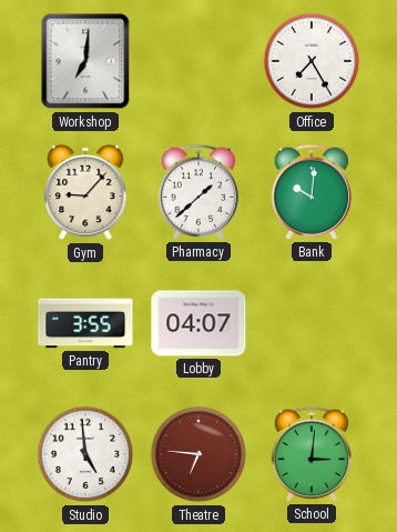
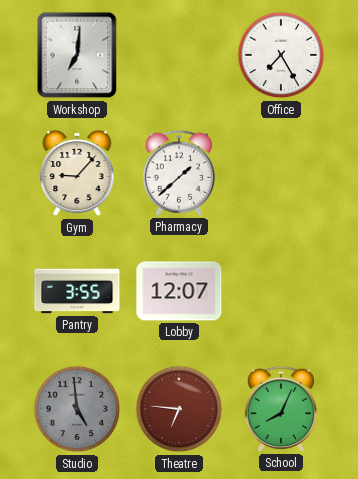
Bank: 10:01 -> none (312, 192)
Lobby: 04:07 -> 12:07 (179, 291)
Studio dial: white -> grey (77, 409)
School: 3:01 -> 8:04 (281, 409)
